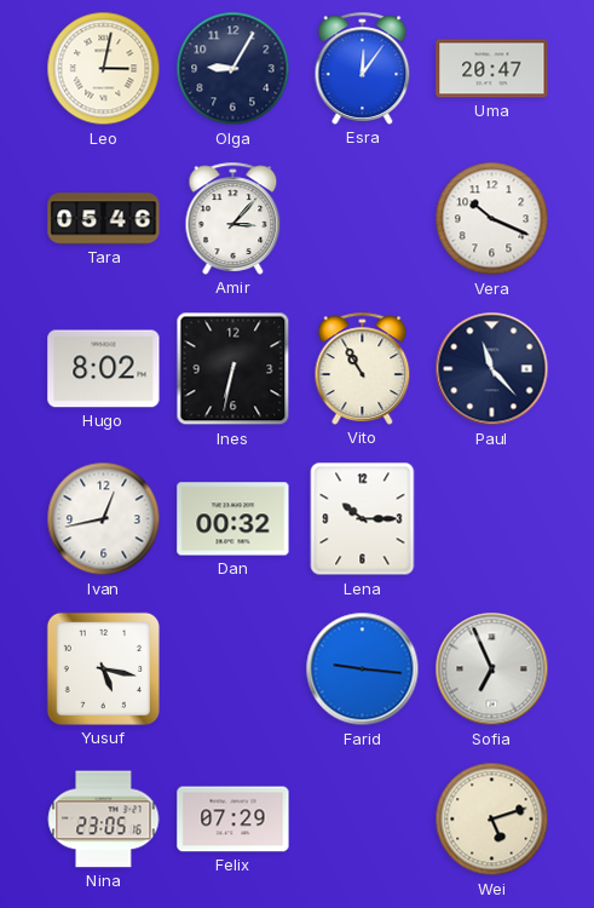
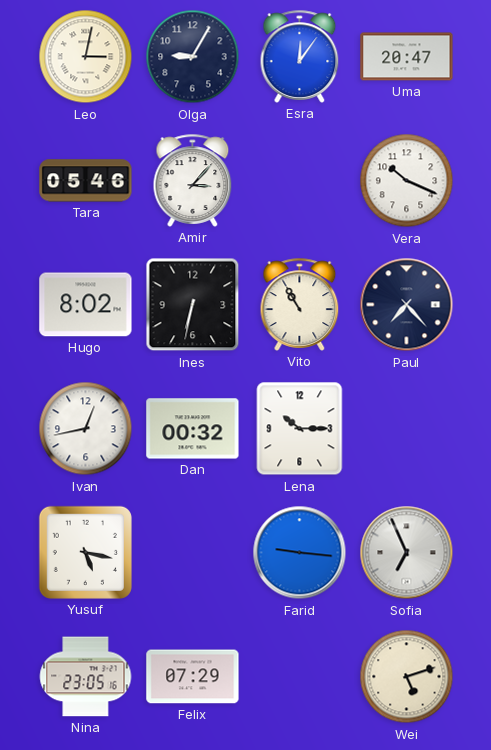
Paul: 11:23 -> 7:23 (407, 305)
